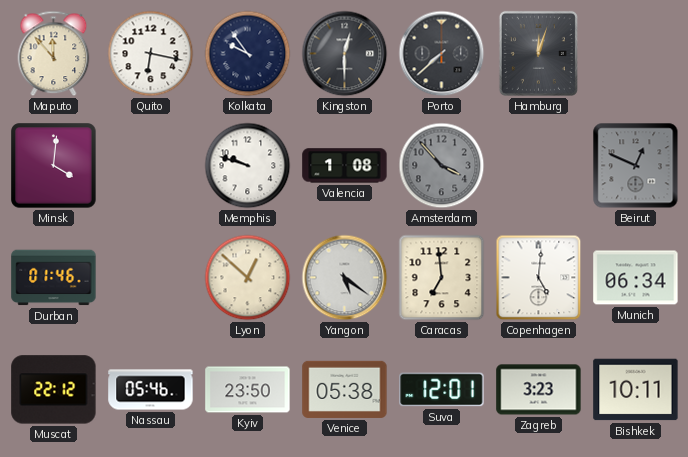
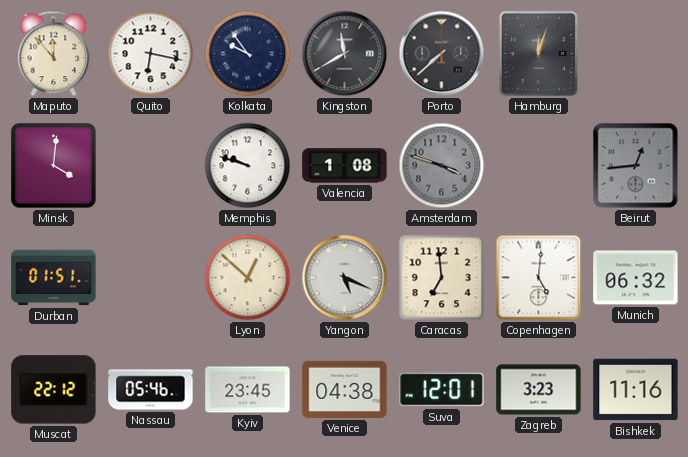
Kingston: 12:30 -> 11:40 (345, 54)
Amsterdam: 3:53 -> 3:48 (442, 166)
Beirut: 12:49 -> 12:44 (636, 166)
Durban: 01:46 -> 01:51 (54, 278)
Yangon: 5:21 -> 5:19 (345, 278)
Munich: 06:34 -> 06:32 (636, 278)
Kyiv: 23:50 -> 23:45 (248, 390)
Venice: 05:38 -> 04:38 (345, 389)
Bishkek: 10:11 -> 11:16 (636, 390)
